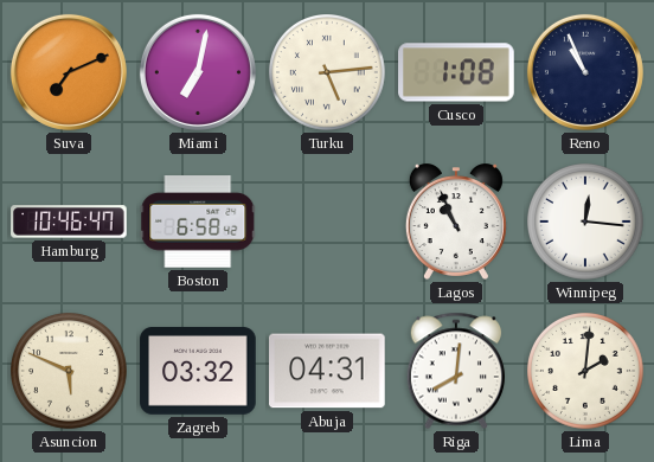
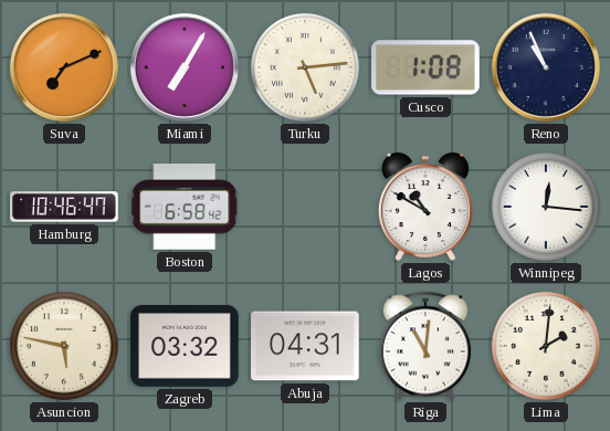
Miami: 7:02 -> 7:05 (185, 67)
Lagos: 10:56 -> 10:50 (425, 207)
Asuncion: 5:49 -> 5:47 (65, 347)
Riga: 8:01 -> 11:01 (425, 346)
